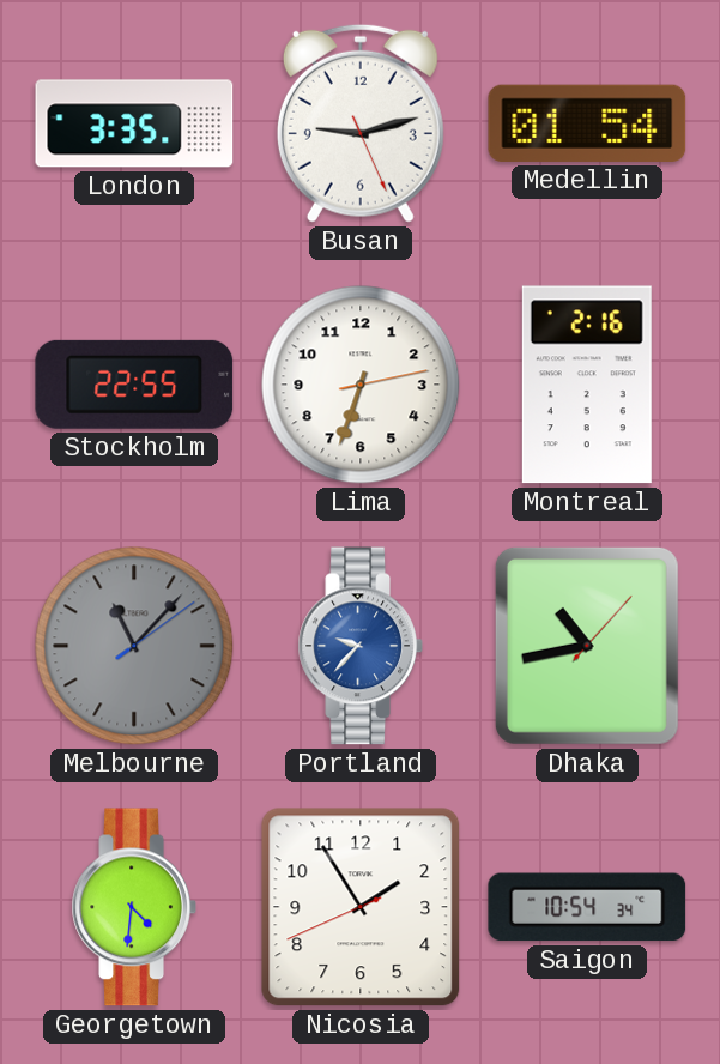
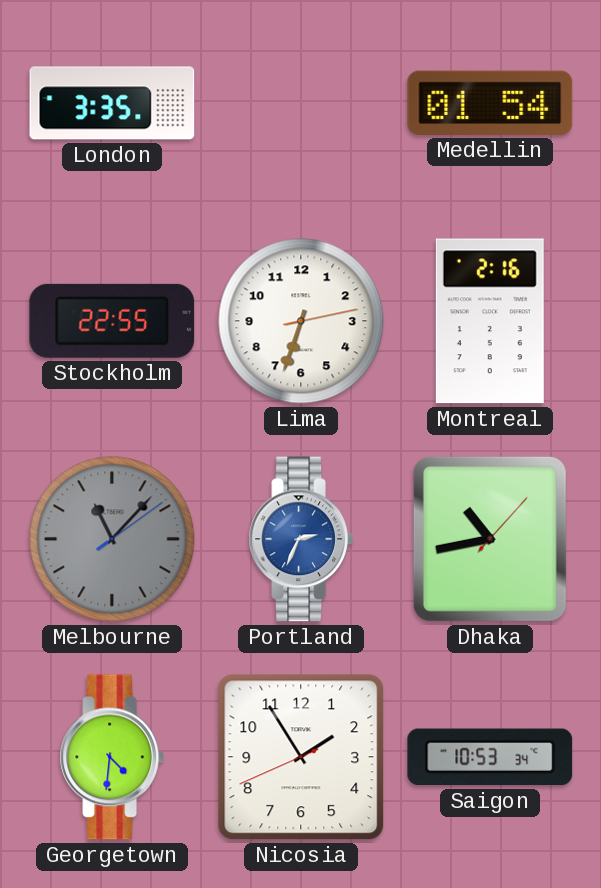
Busan: 9:12 -> none (361, 123)
Portland: 9:37 -> 2:34 (301, 539)
Saigon: 10:54 -> 10:53 (490, 757)
